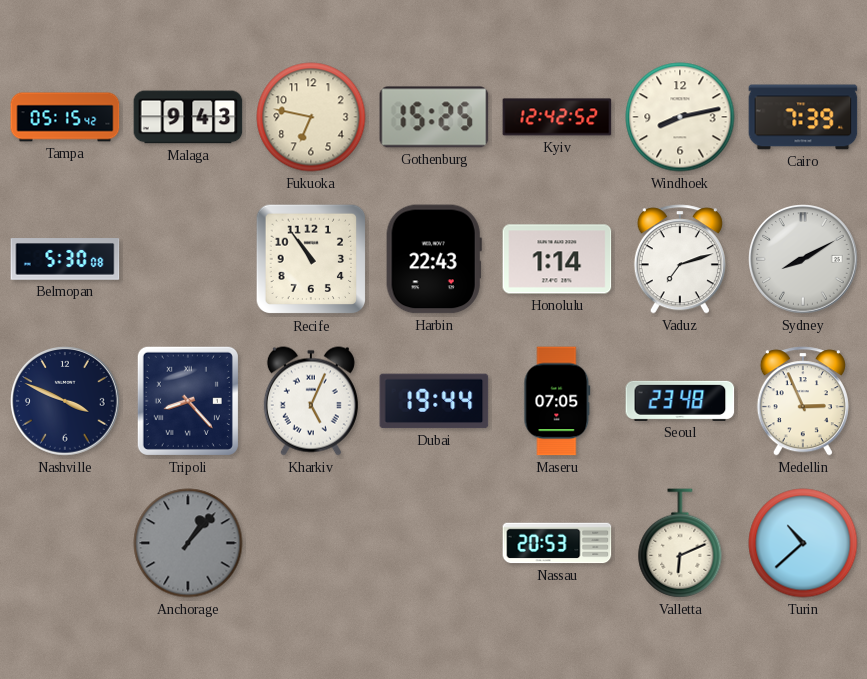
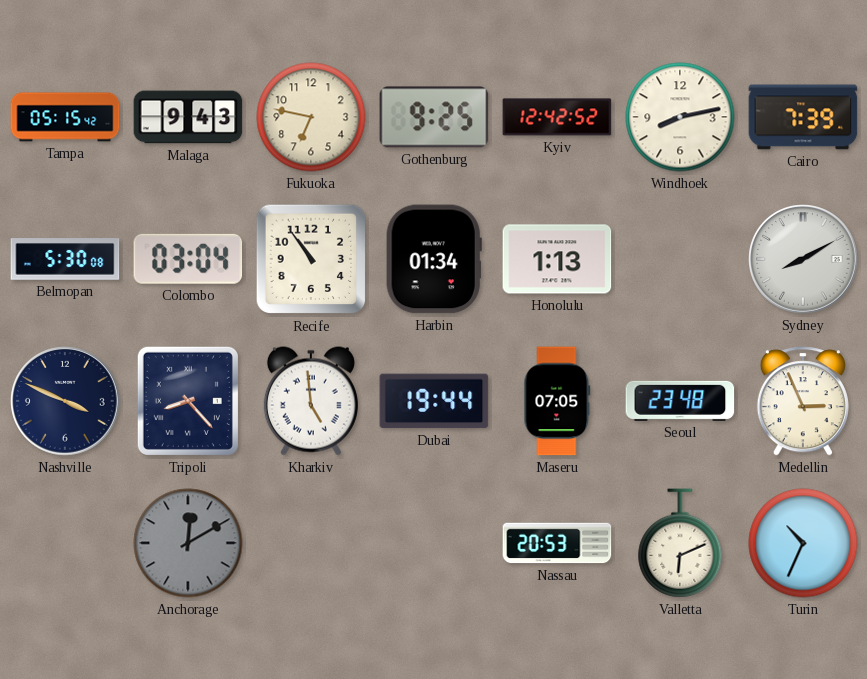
Gothenburg: 15:25 -> 9:25 (434, 117)
Colombo: none -> 03:04 (188, 259)
Harbin: 22:43 -> 01:34 (434, 259)
Honolulu: 1:14 -> 1:13 (557, 259)
Vaduz: 7:12 -> none (680, 259)
Kharkiv: 5:04 -> 4:59 (311, 401)
Anchorage: 1:07 -> 12:10 (188, 543)
Turin: 10:38 -> 10:34 (803, 543)
